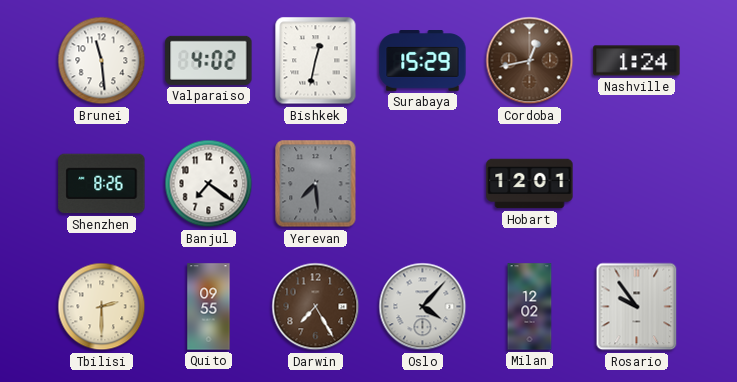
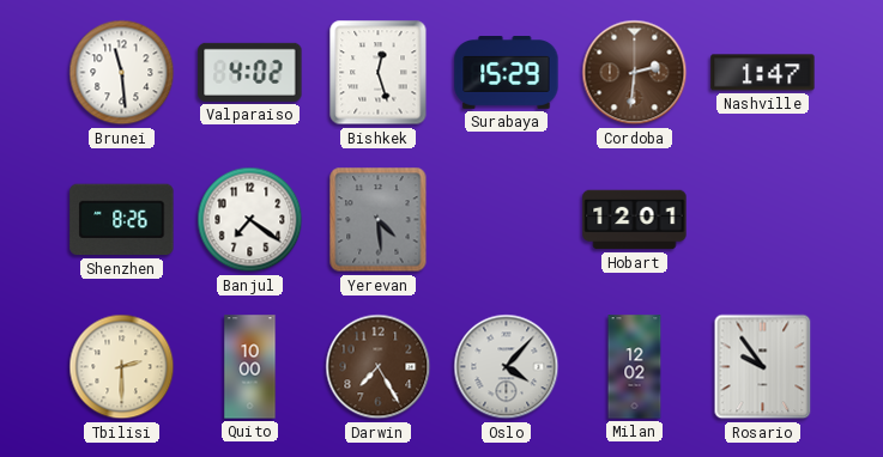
Bishkek: 12:32 -> 12:27 (379, 73)
Cordoba: 12:43 -> 2:31 (635, 73)
Nashville: 1:24 -> 1:47 (763, 73)
Yerevan: 7:29 -> 4:29 (379, 220)
Quito: 09:55 -> 10:00 (250, 367)
